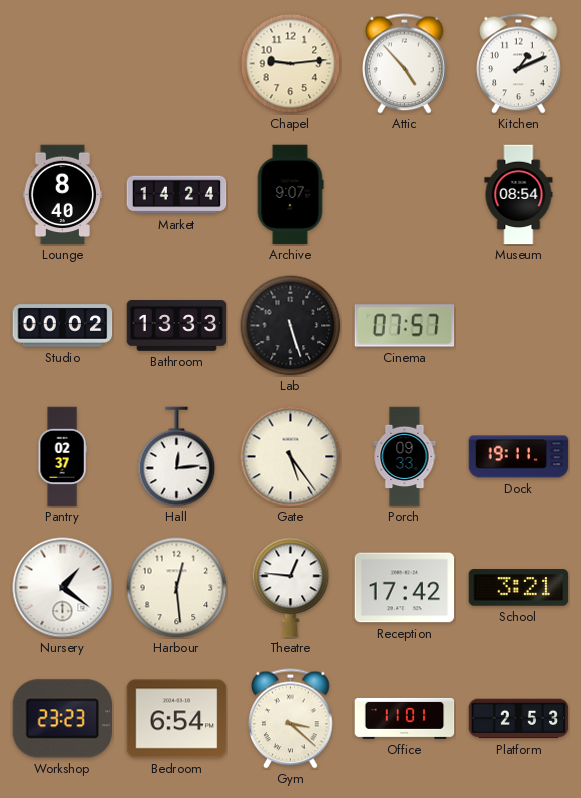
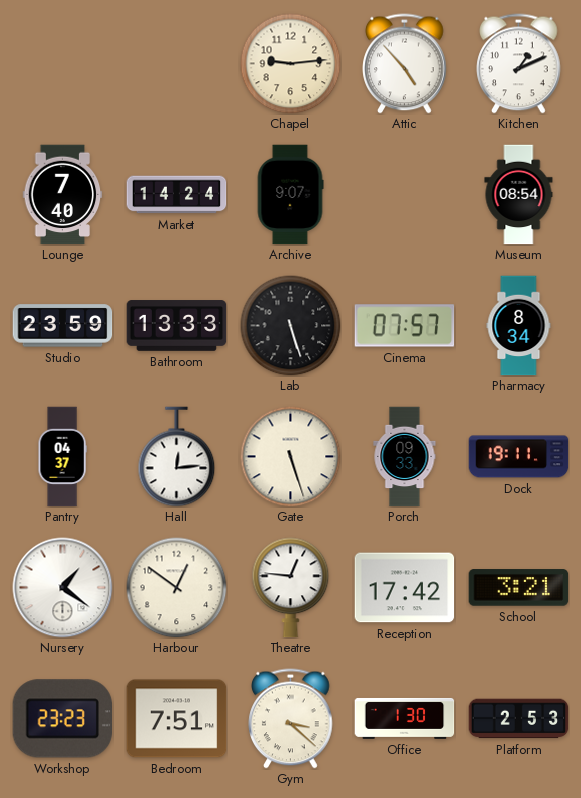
Lounge: 8:40 -> 7:40 (63, 195)
Studio: 00:02 -> 23:59 (63, 326)
Pharmacy: none -> 8:34 (519, 326)
Pantry: 02:37 -> 04:37 (62, 457)
Gate: 5:24 -> 5:27 (291, 457)
Harbour: 12:29 -> 12:51 (177, 588)
Bedroom: 6:54 -> 7:51 (177, 719)
Office: 11:01 -> 1:30 (405, 718)
